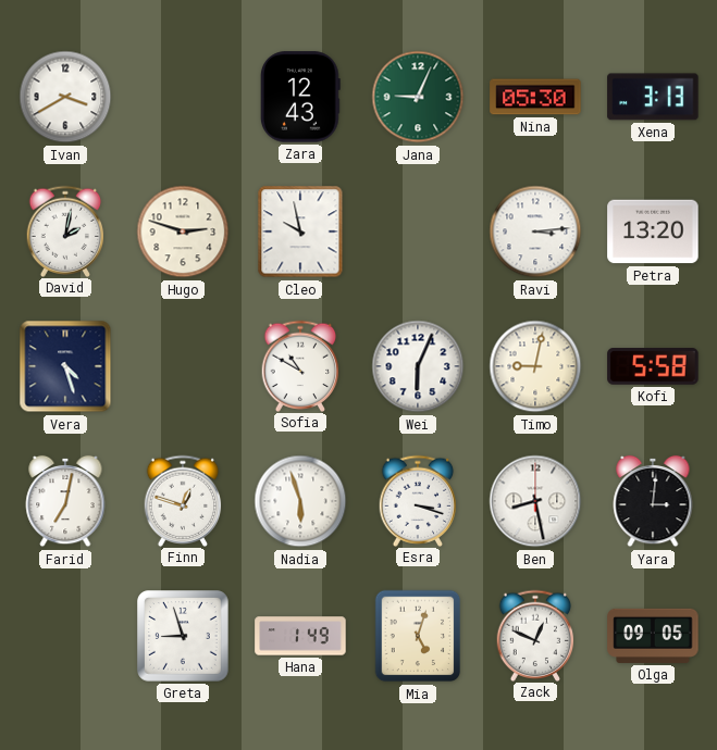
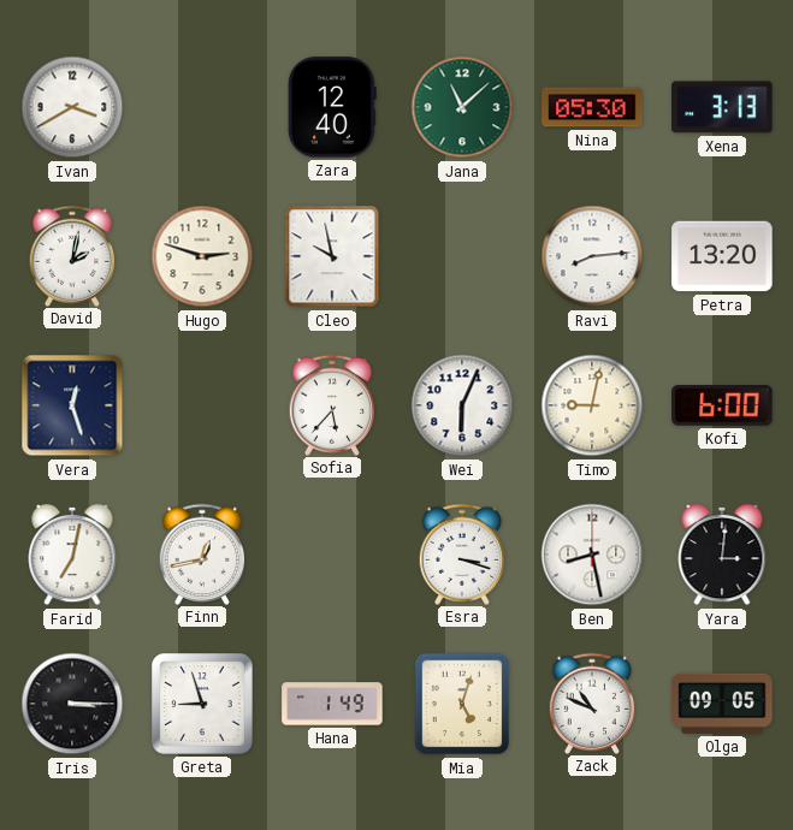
Zara: 12:43 -> 12:40 (332, 107)
Jana: 9:04 -> 11:08 (462, 107)
Ravi: 3:14 -> 8:14 (592, 256)
Vera: 4:27 -> 12:27 (72, 405)
Sofia: 10:50 -> 5:37 (332, 404)
Kofi: 5:58 -> 6:00 (722, 405)
Finn: 12:48 -> 12:43 (202, 553)
Nadia: 5:57 -> none (300, 501)
Iris: none -> 3:15 (72, 704)
Zack: 12:49 -> 10:49 (592, 702)
